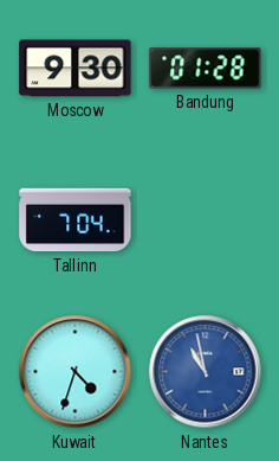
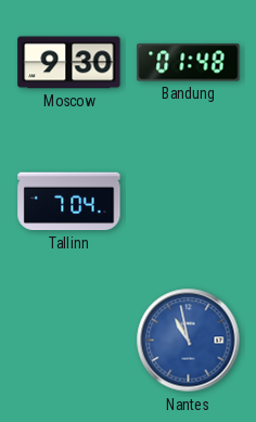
Bandung: 01:28 -> 01:48 (189, 63)
Kuwait: 4:33 -> none (76, 372)
